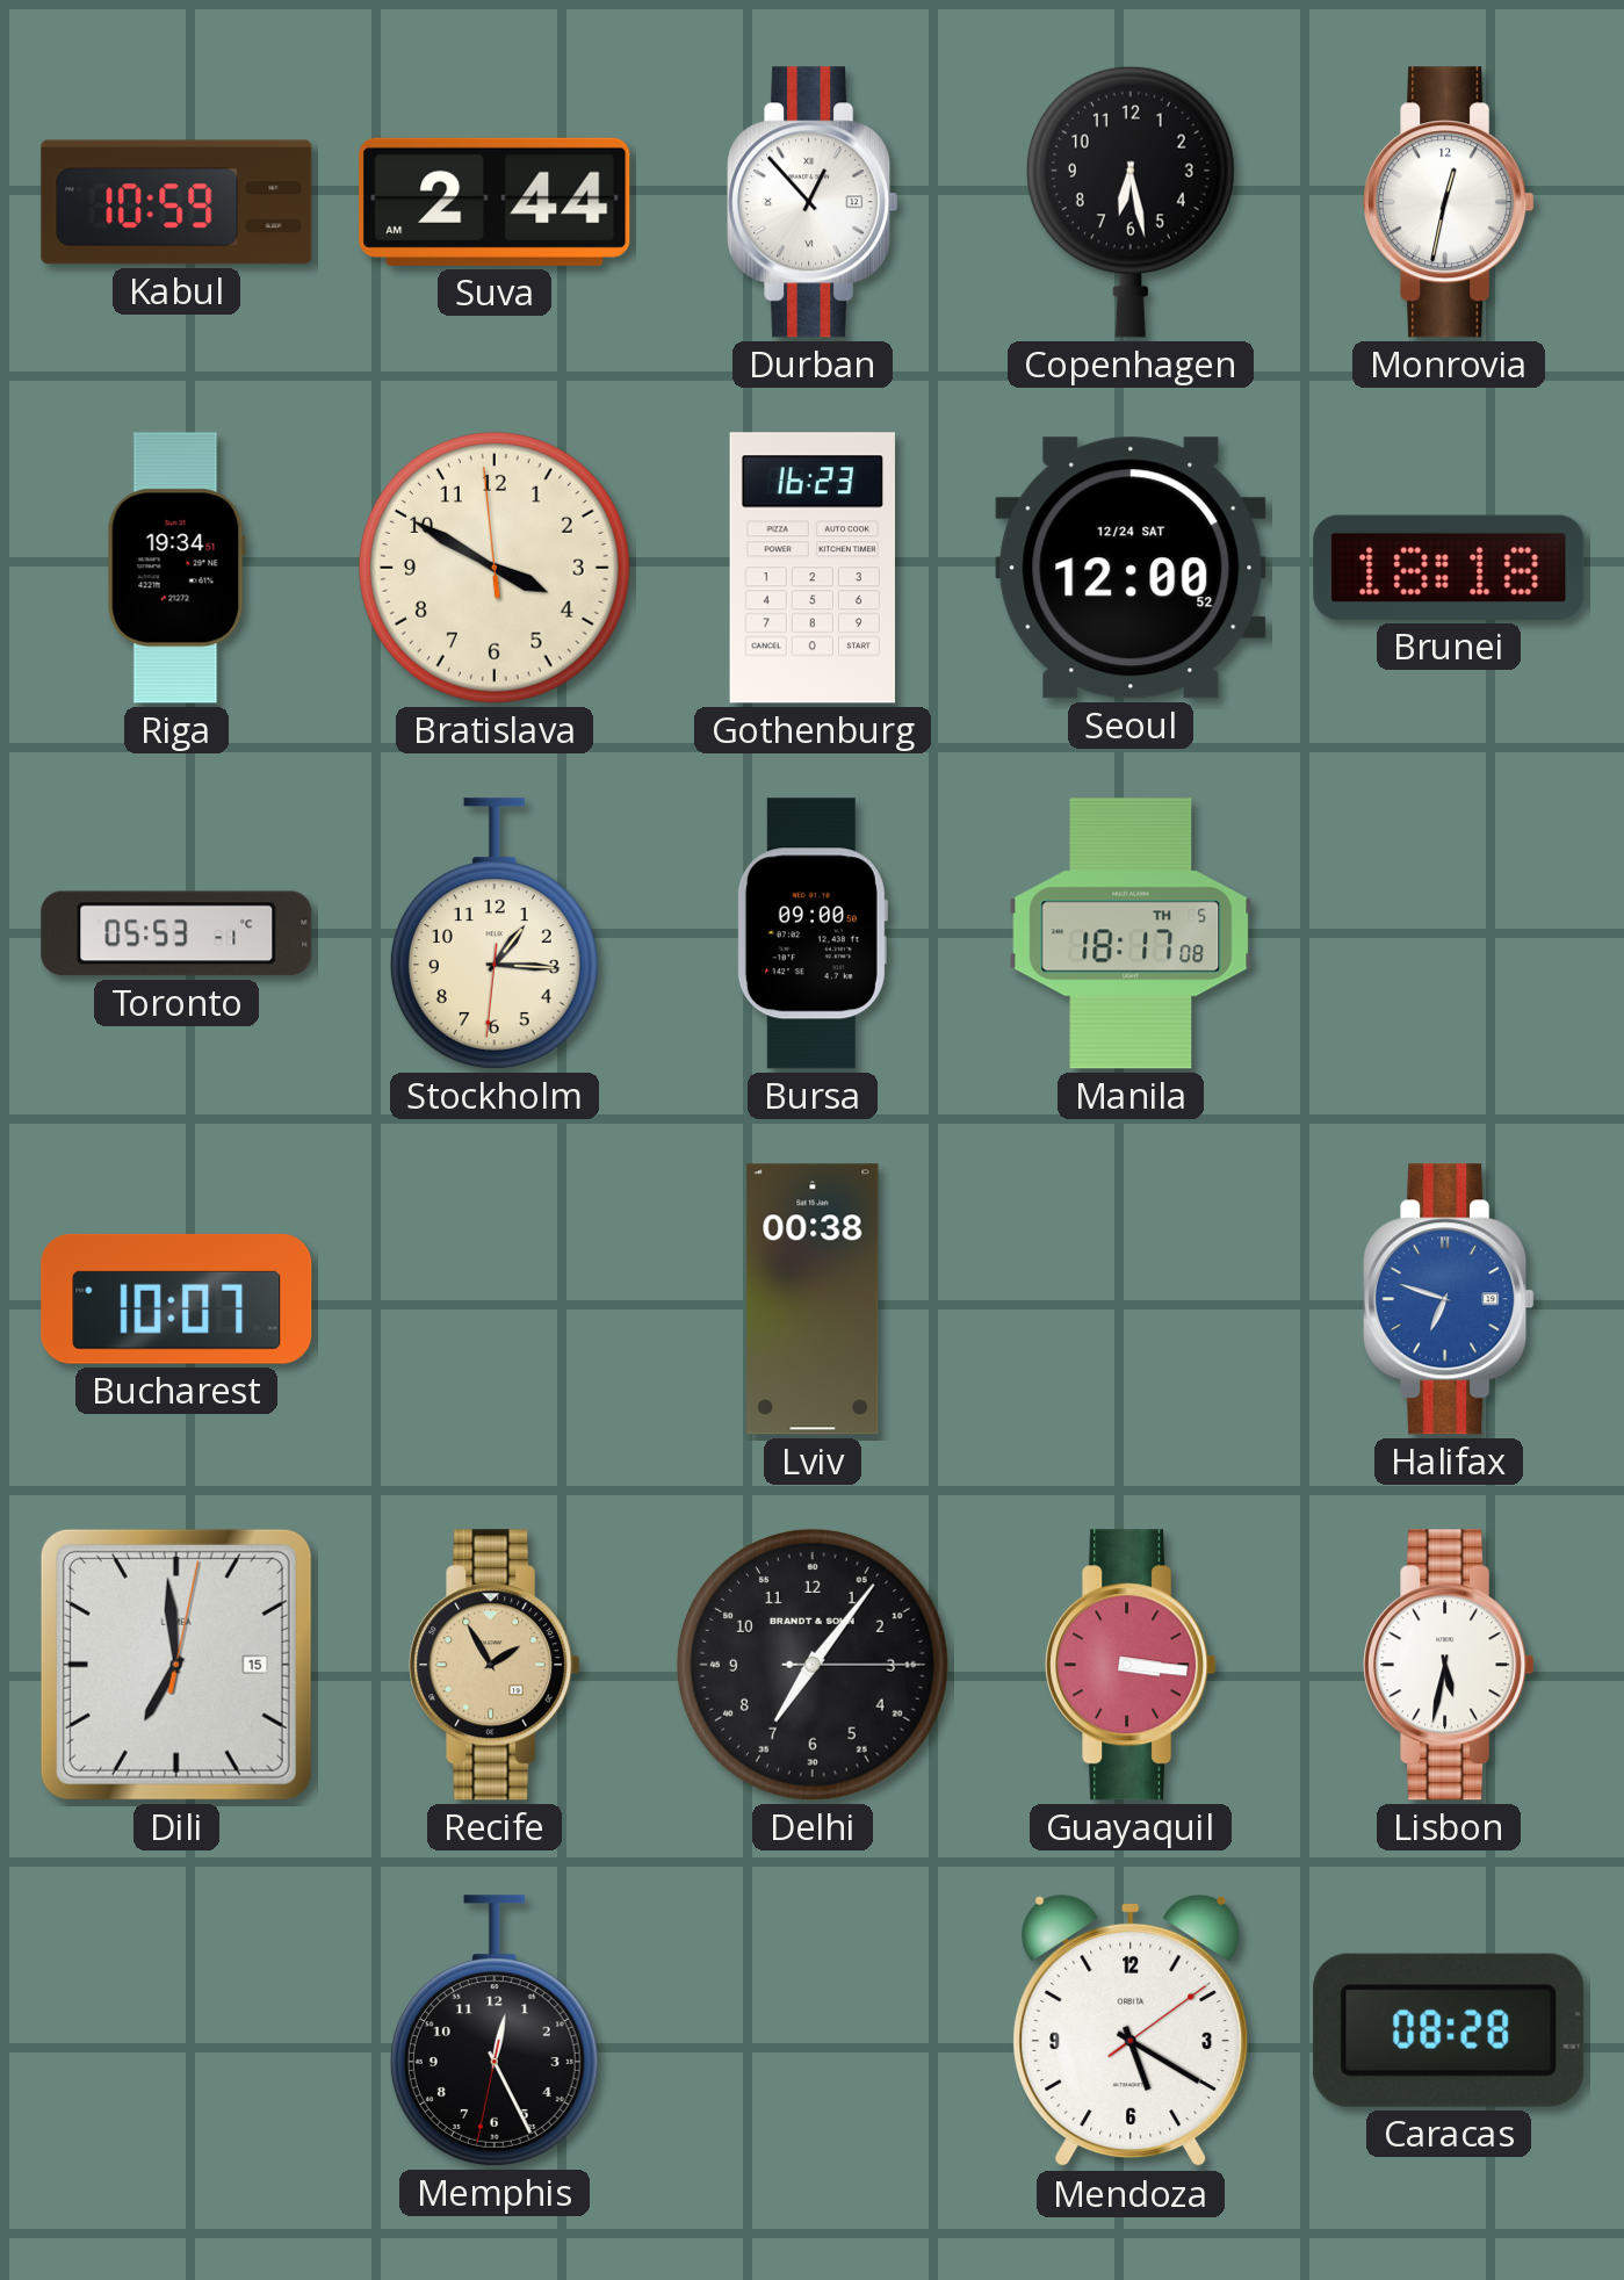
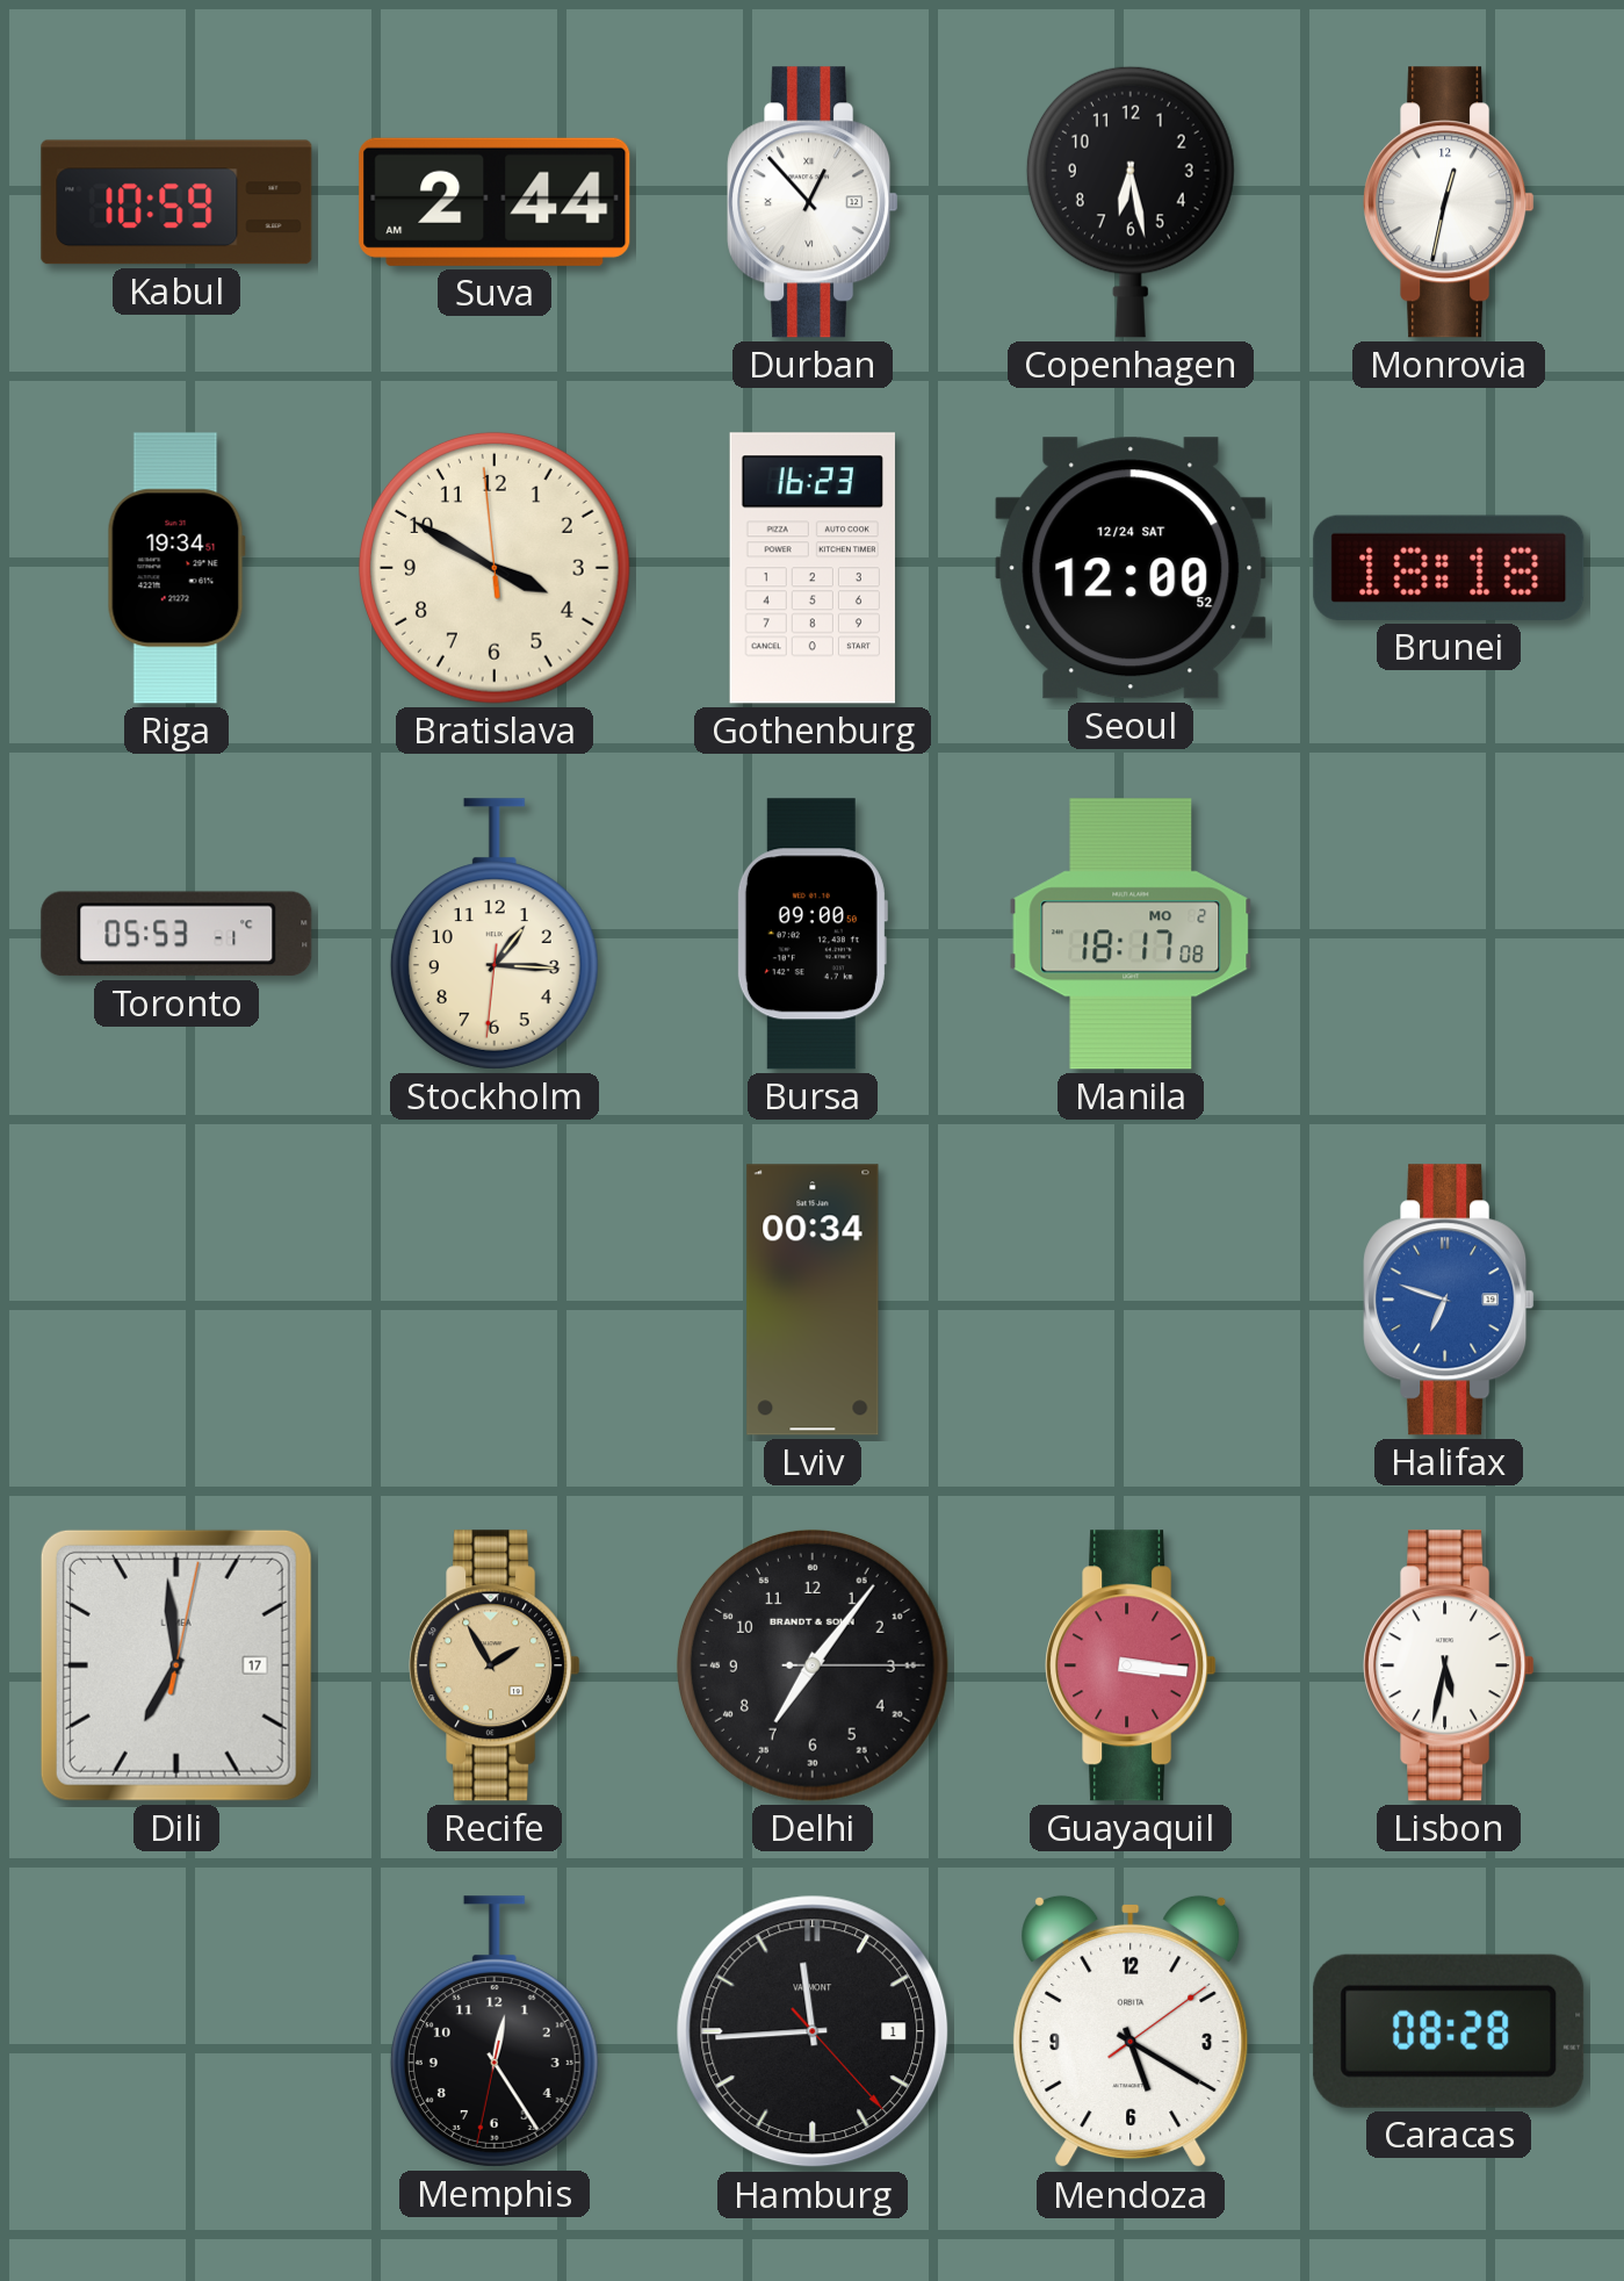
Manila date: TH 5 -> MO 2 (1131, 934)
Bucharest: 10:07 -> none (176, 1299)
Lviv: 00:38 -> 00:34 (813, 1300)
Dili date: 15 -> 17 (176, 1665)
Memphis: 12:25 -> 12:24 (495, 2031)
Hamburg: none -> 11:44 (813, 2031)
